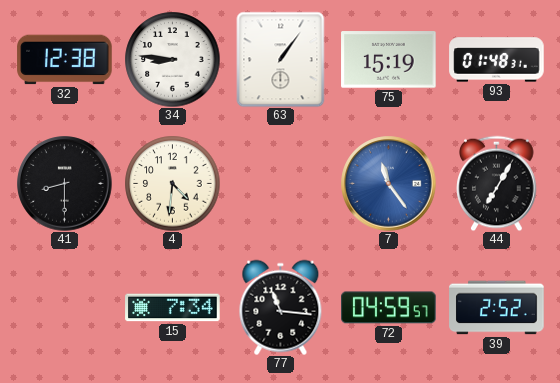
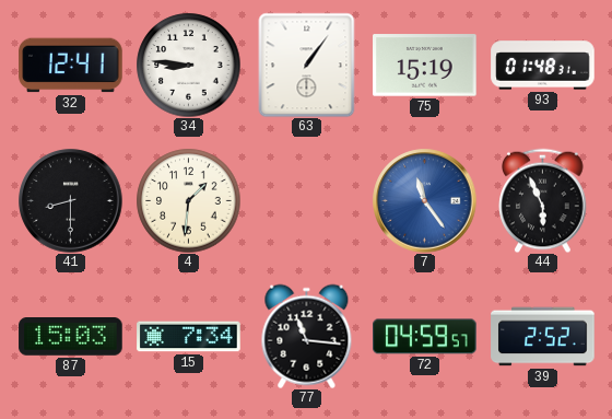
32: 12:38 -> 12:41 (71, 66)
4: 4:31 -> 1:31 (188, 200)
44: 7:05 -> 5:56 (543, 200)
87: none -> 15:03 (71, 337)
